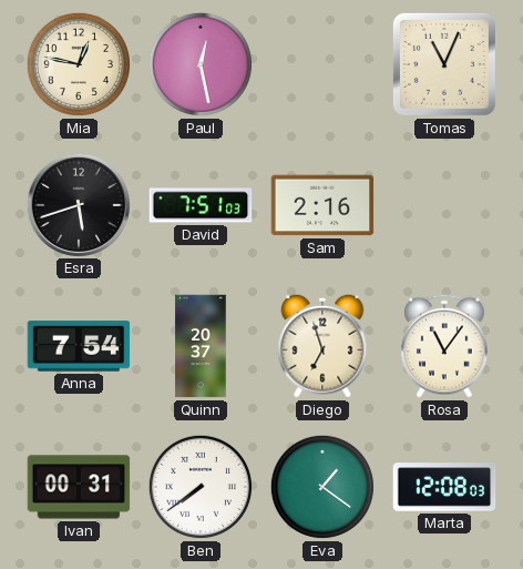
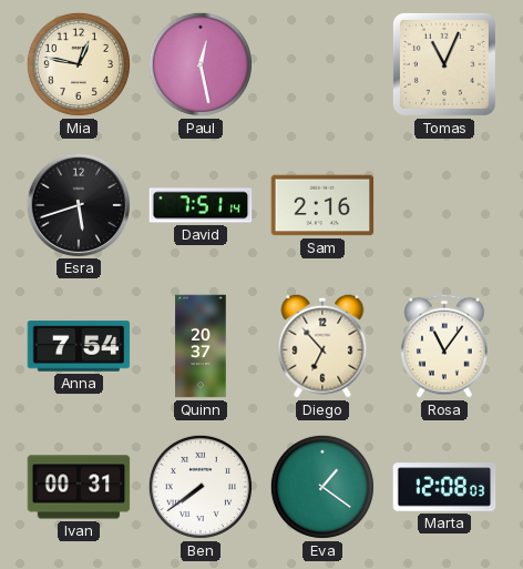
David: 7:51:03 -> 7:51:14 (201, 205)
Diego: 6:57 -> 6:53 (322, 346)
